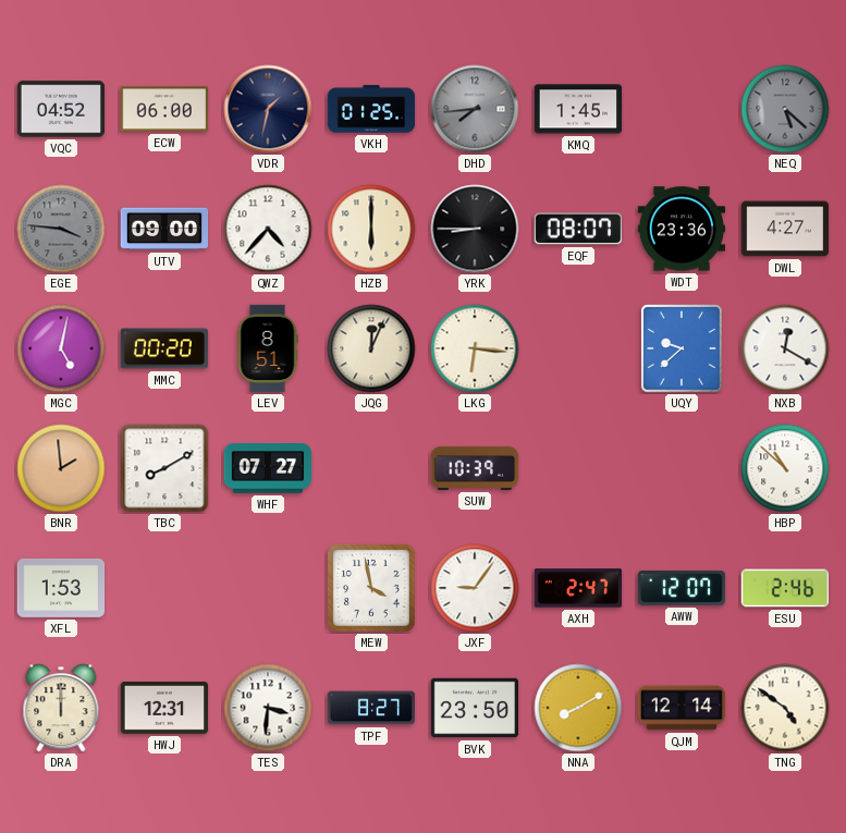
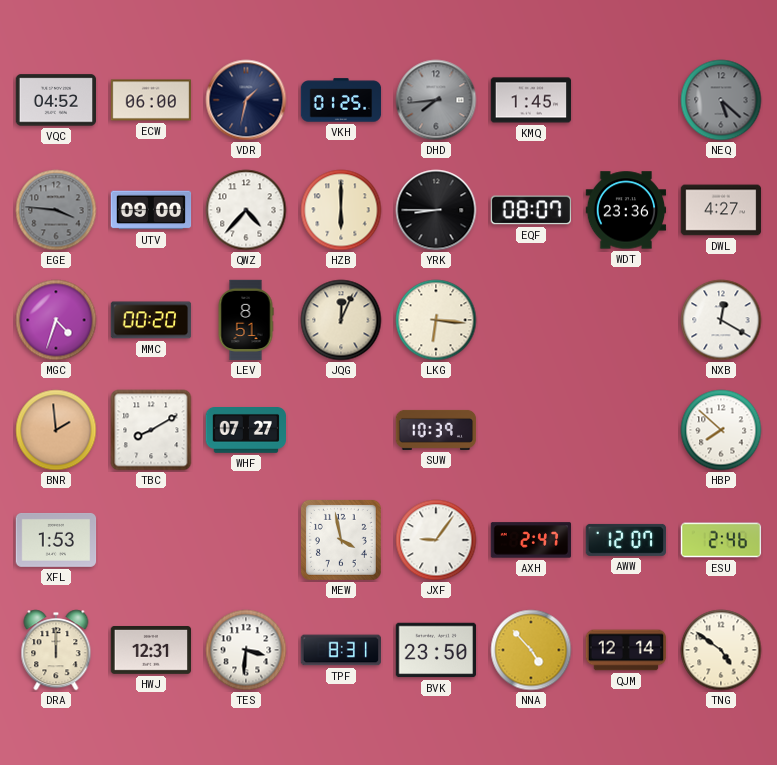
MGC: 5:02 -> 4:33 (56, 320)
UQY: 9:38 -> none (682, 348)
HBP: 10:52 -> 7:52 (721, 430)
TPF: 8:27 -> 8:31 (341, 650)
NNA: 8:10 -> 4:53 (531, 650)
